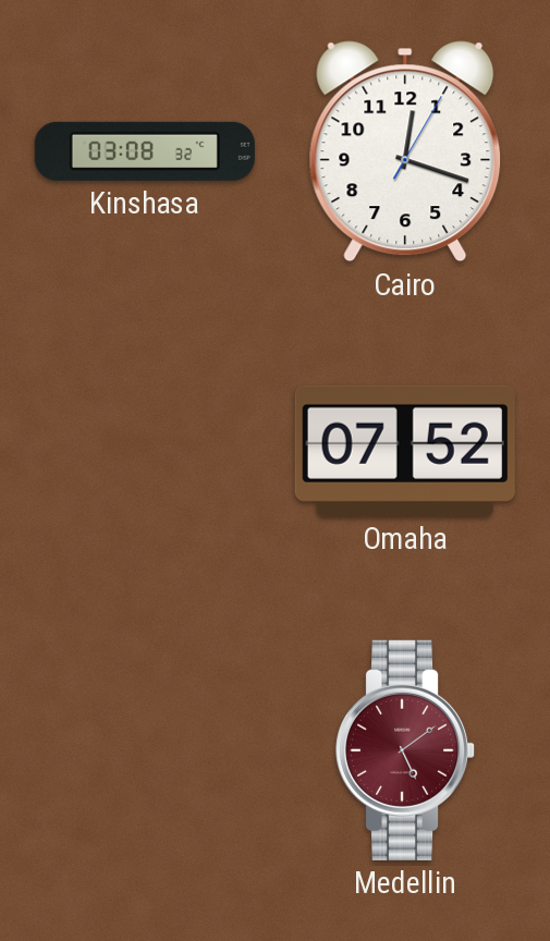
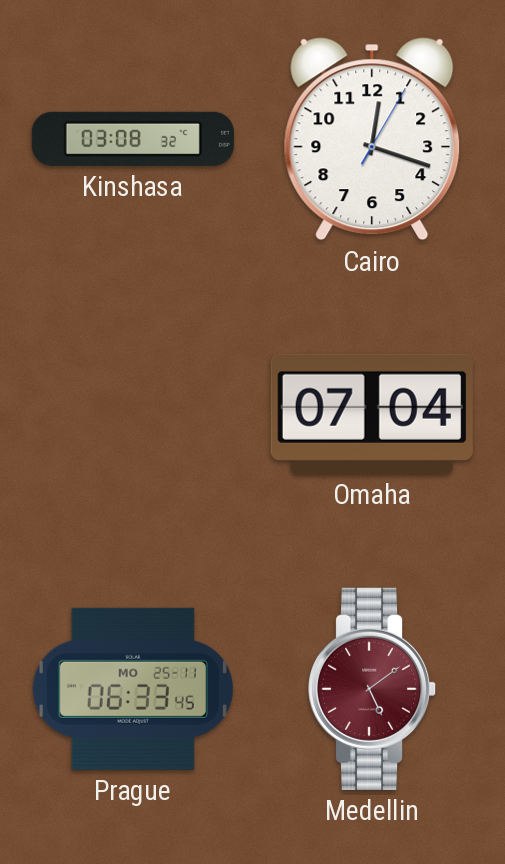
Omaha: 07:52 -> 07:04 (372, 414)
Prague: none -> 06:33 (133, 689)
